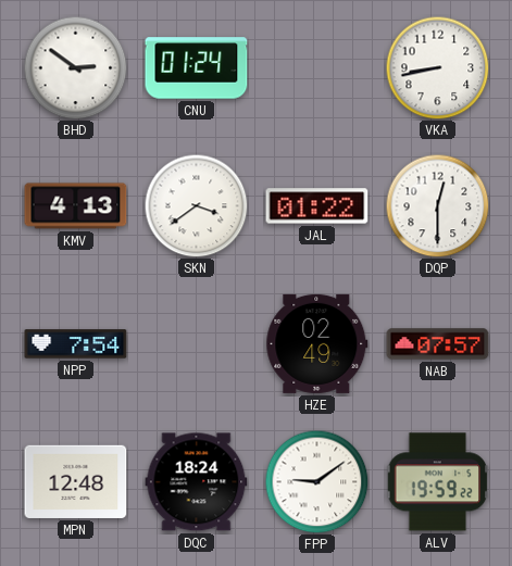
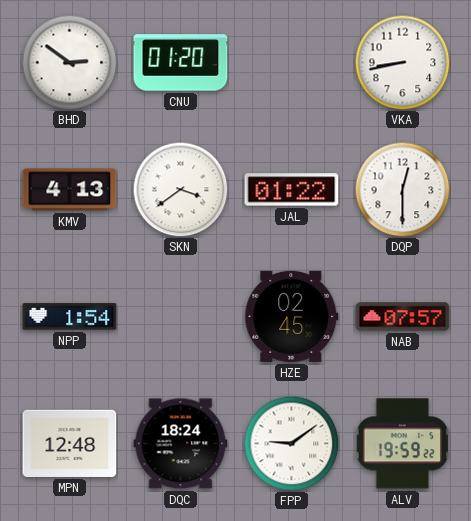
CNU: 01:24 -> 01:20 (181, 63)
NPP: 7:54 -> 1:54 (70, 317)
HZE: 02:49 -> 02:45 (292, 316)
